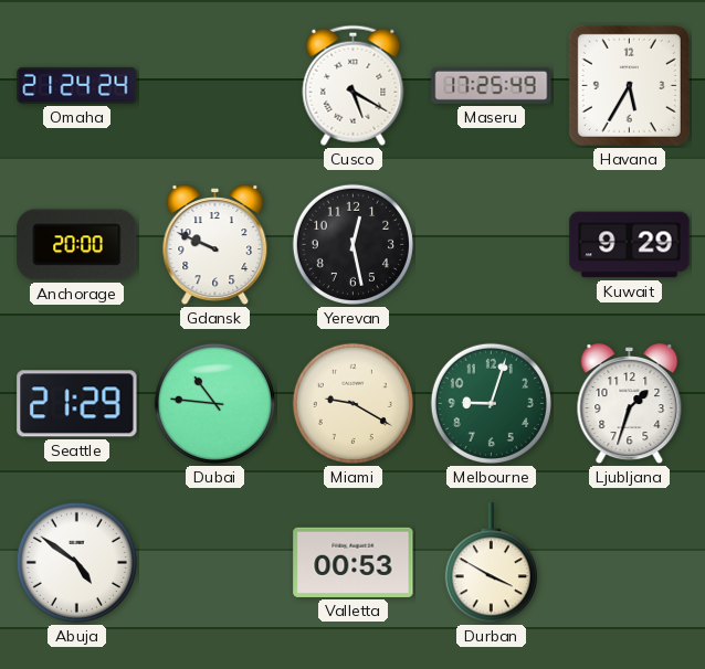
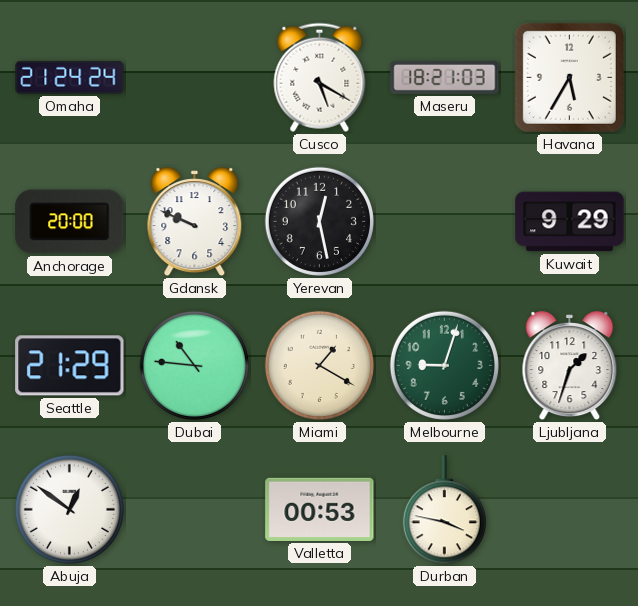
Maseru: 17:25 -> 18:21 (445, 77)
Miami: 9:20 -> 1:20 (319, 365)
Abuja: 4:51 -> 12:51 (69, 509)
Durban: 3:50 -> 3:47 (444, 510)
